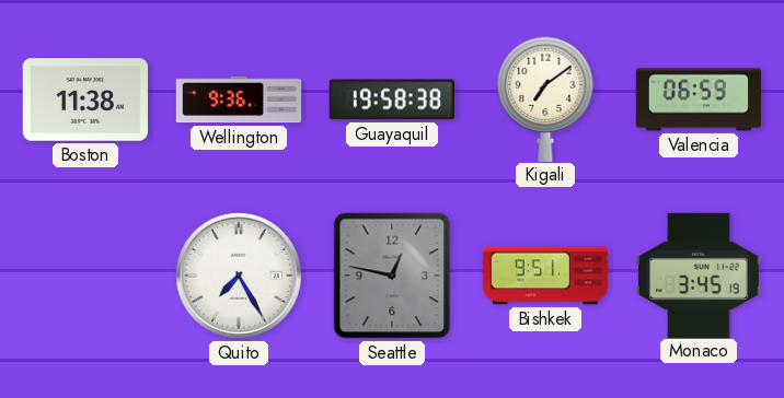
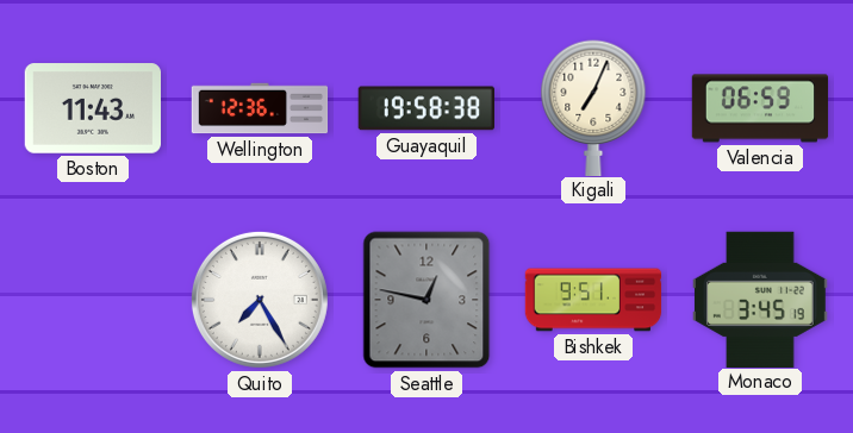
Boston: 11:38 -> 11:43 (92, 108)
Wellington: 9:36 -> 12:36 (260, 108)
Kigali: 7:09 -> 7:04 (593, 107)
